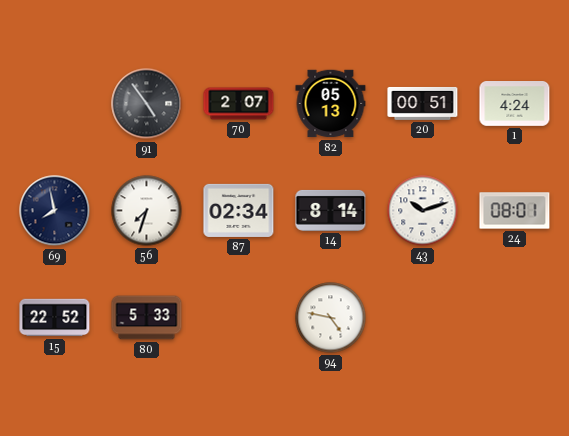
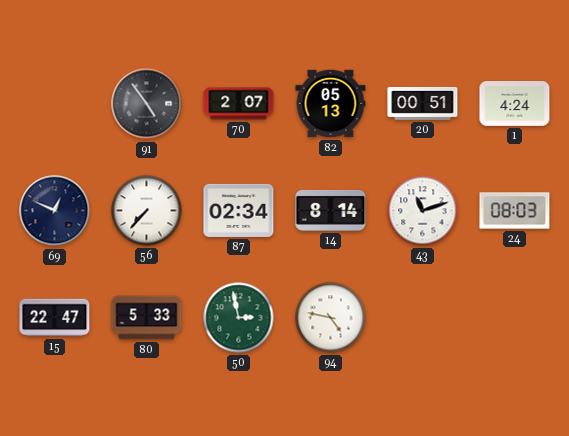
69: 7:58 -> 12:49 (55, 211)
56: 7:33 -> 7:37 (147, 211)
43: 10:12 -> 11:12 (423, 211)
24: 08:01 -> 08:03 (515, 211)
15: 22:52 -> 22:47 (55, 318)
50: none -> 2:58 (239, 318)
